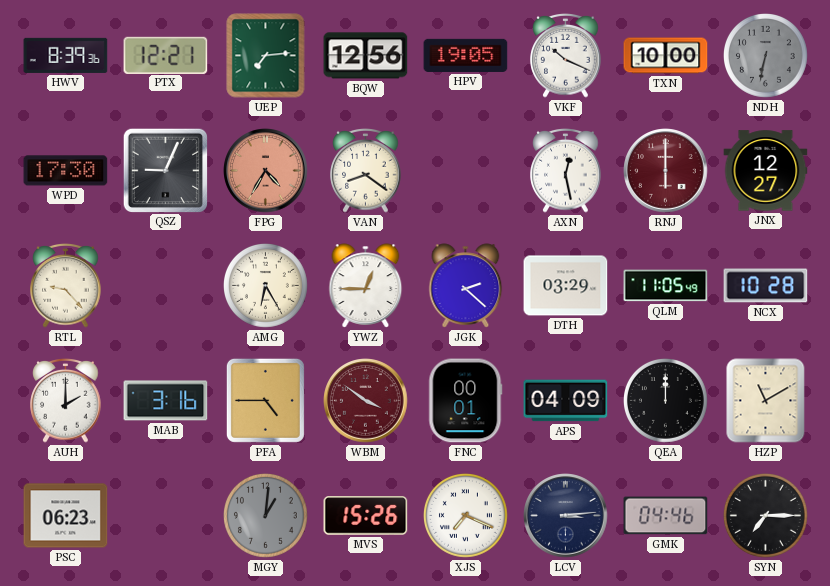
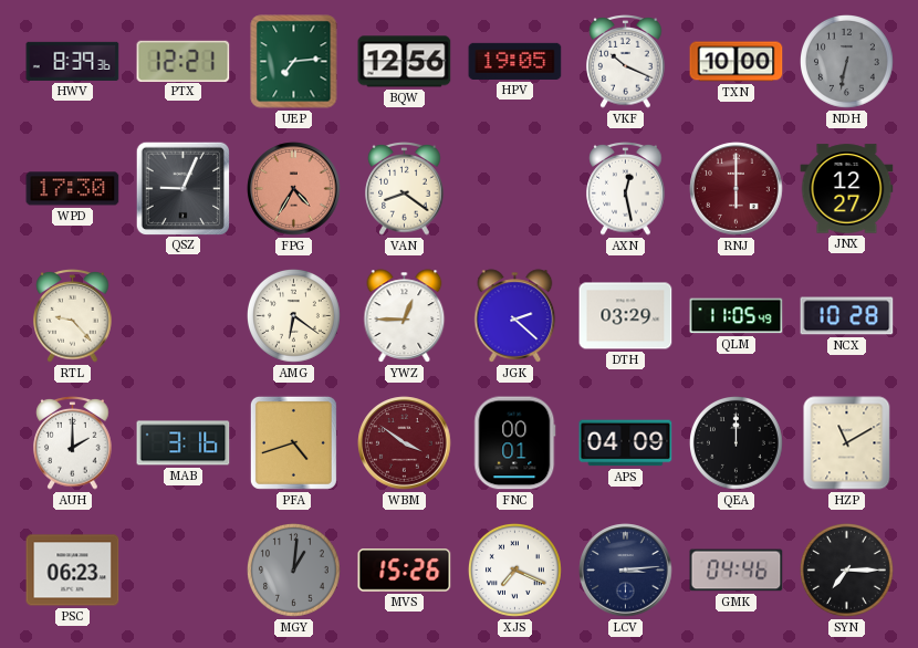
AMG: 6:25 -> 6:21 (294, 316)
PFA: 4:45 -> 4:42 (293, 442)
